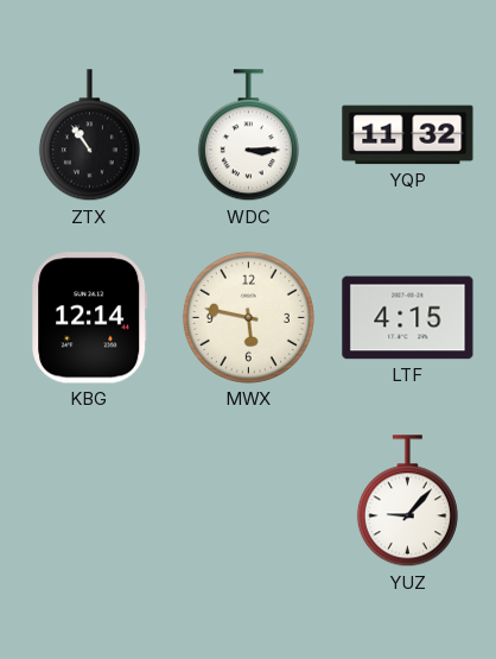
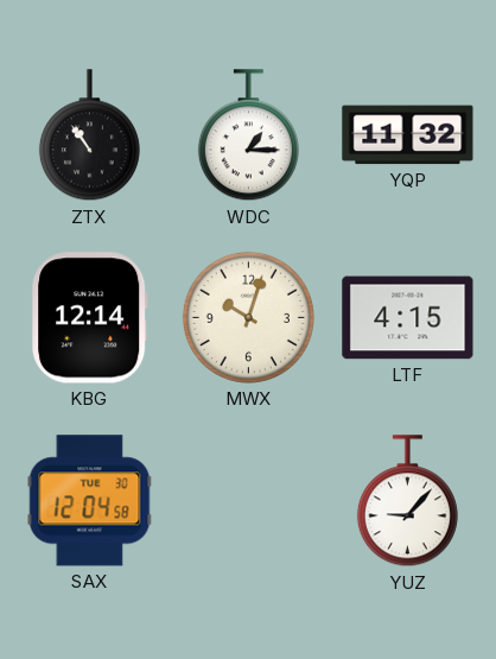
WDC: 3:15 -> 1:15 (248, 135)
MWX: 5:47 -> 10:03 (248, 317)
SAX: none -> 12:04 (90, 501)
